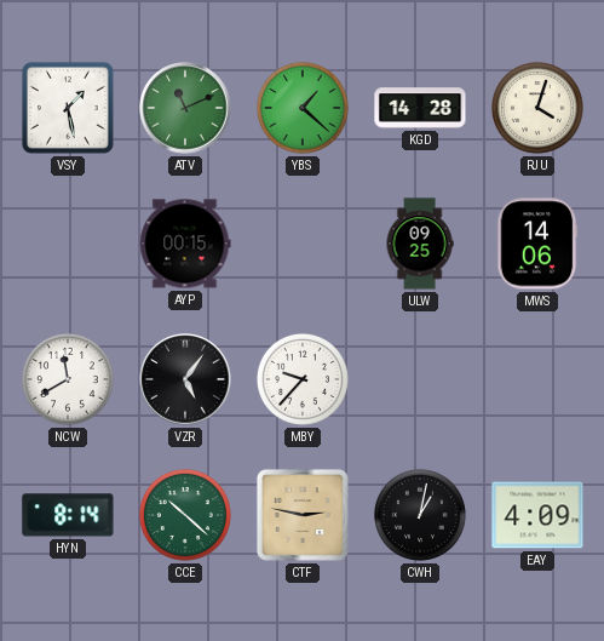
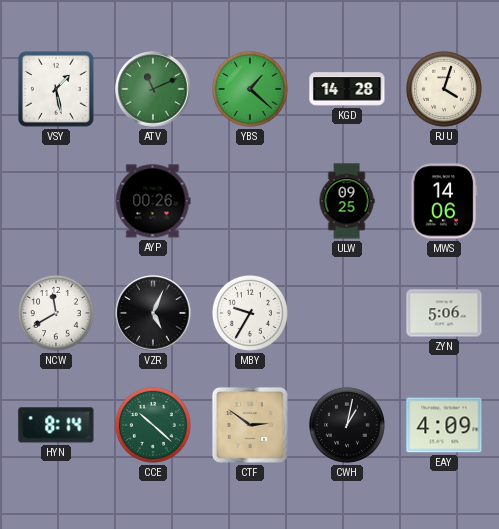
AYP: 00:15 -> 00:26 (153, 201)
VZR: 5:06 -> 5:04 (153, 313)
MBY: 9:37 -> 9:35 (250, 313)
ZYN: none -> 5:06 (444, 313)
CTF: 2:47 -> 2:51 (250, 425)
